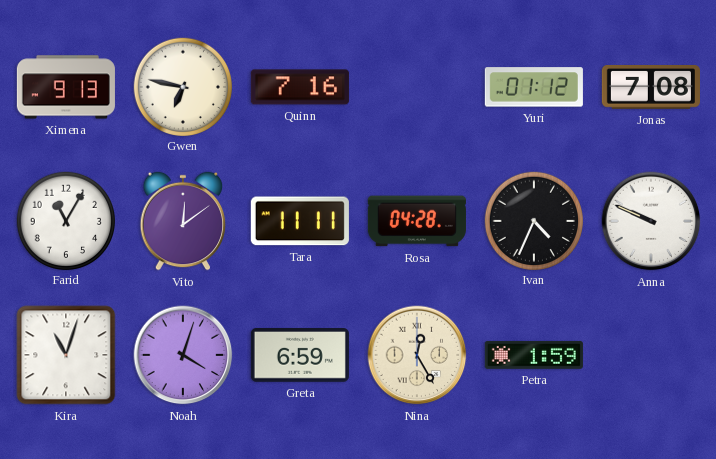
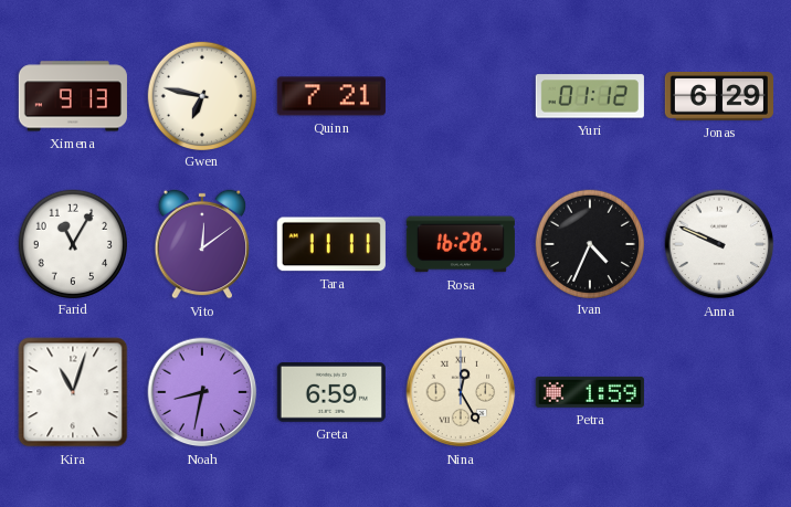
Quinn: 7:16 -> 7:21 (331, 96)
Jonas: 7:08 -> 6:29 (719, 97)
Rosa: 04:28 -> 16:28 (461, 244)
Noah: 4:03 -> 8:32 (202, 392)
